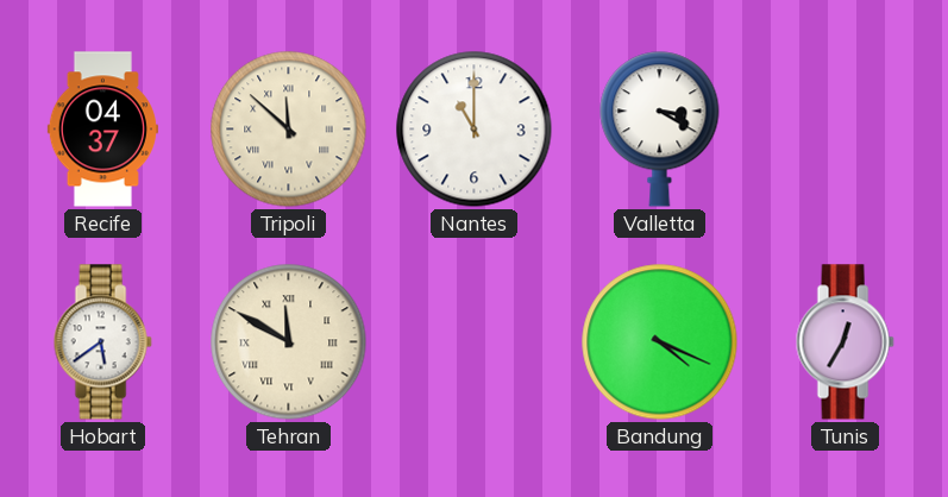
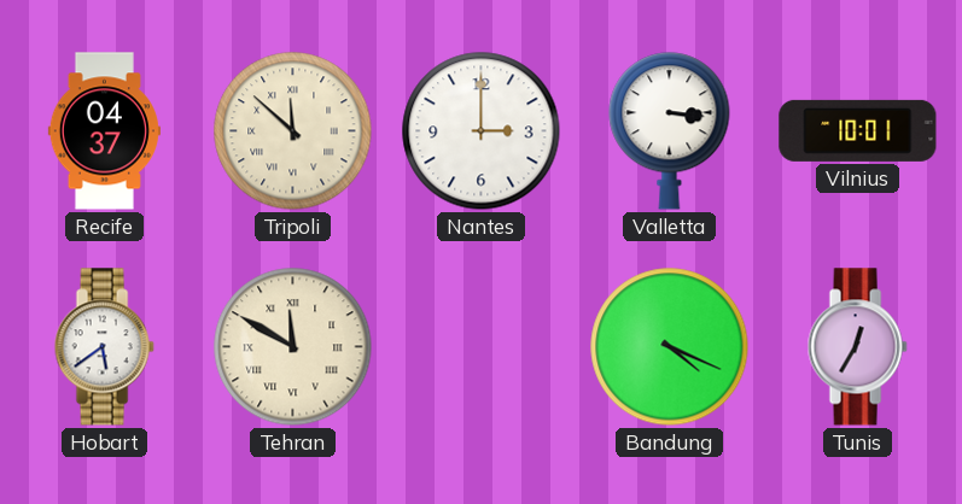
Nantes: 11:00 -> 3:00 (482, 131)
Valletta: 3:20 -> 3:16 (670, 131)
Vilnius: none -> 10:01 (858, 130)
